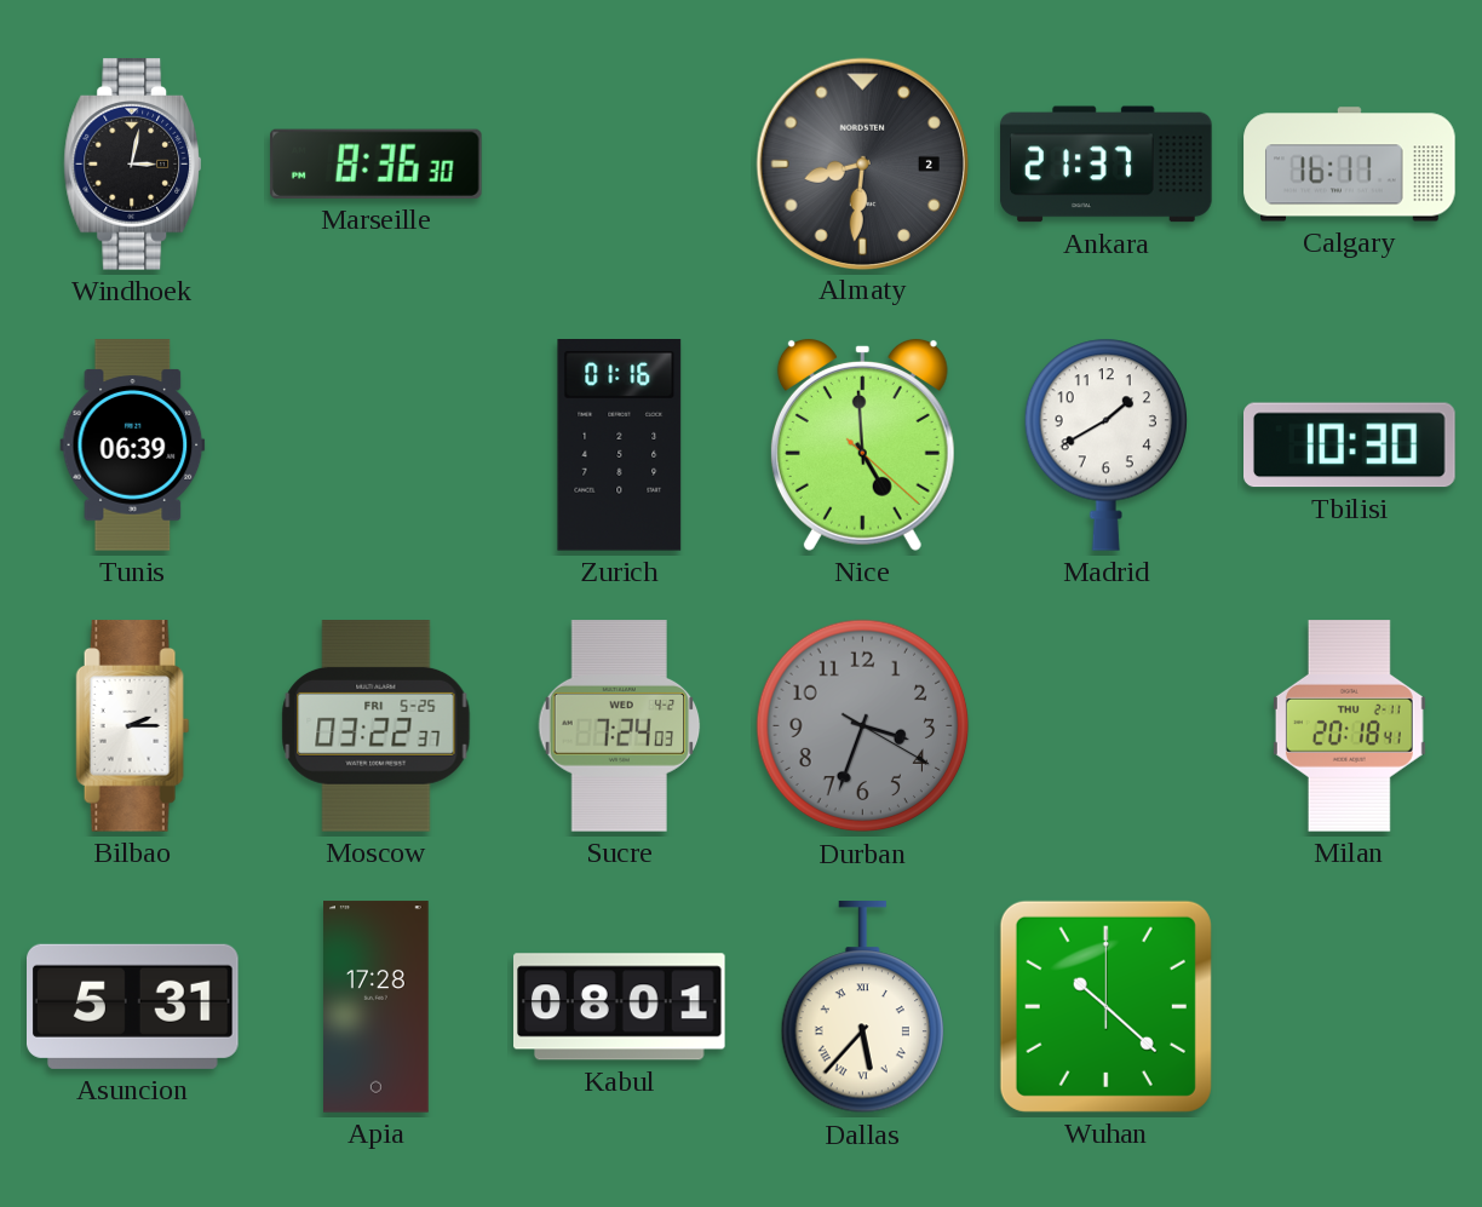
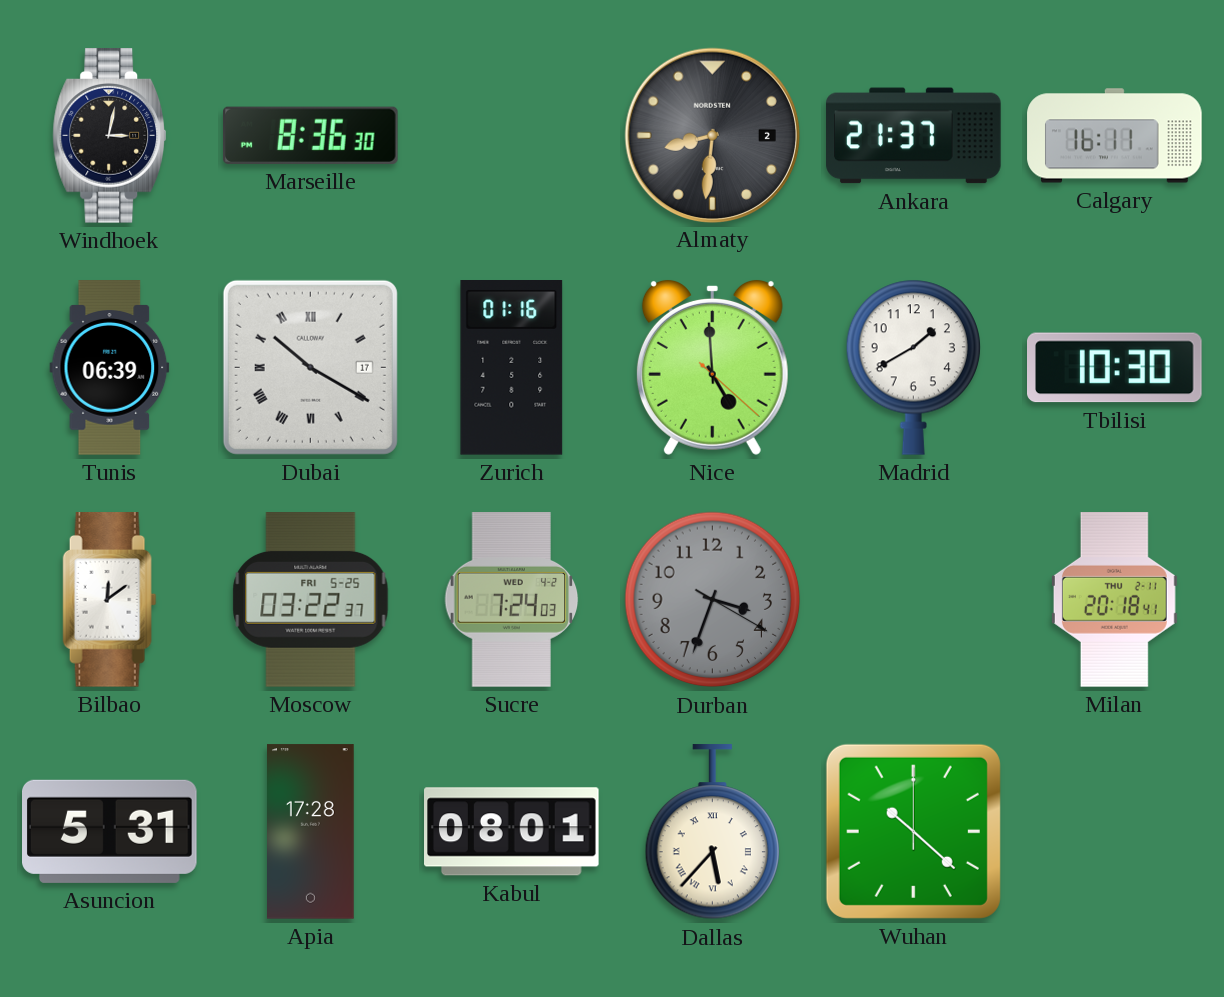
Dubai: none -> 10:20 (310, 367)
Bilbao: 2:15 -> 12:09 (110, 600)
